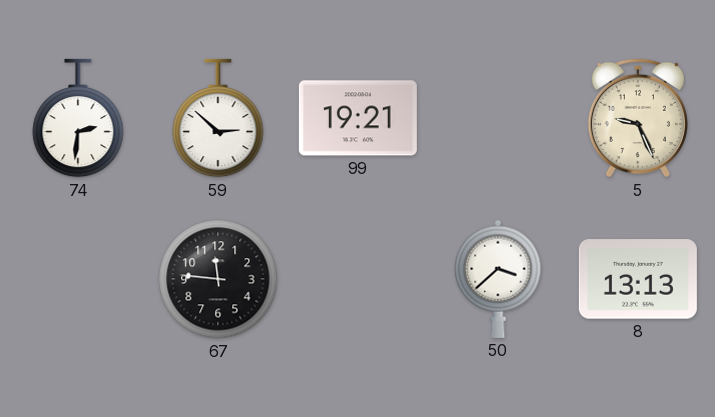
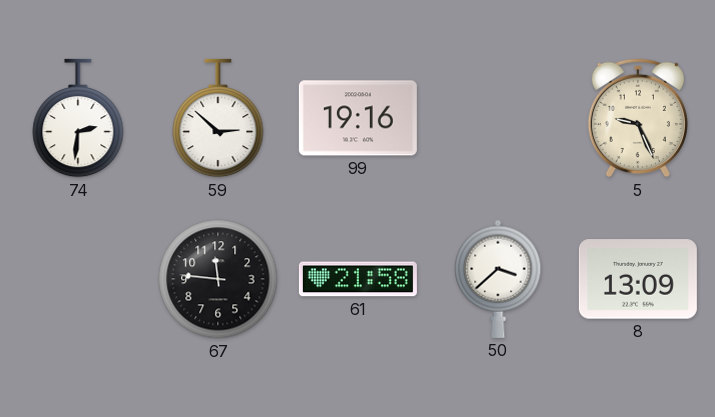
99: 19:21 -> 19:16 (358, 118)
61: none -> 21:58 (358, 279)
8: 13:13 -> 13:09 (638, 279)
